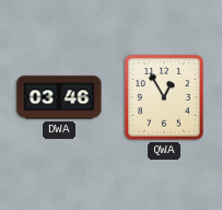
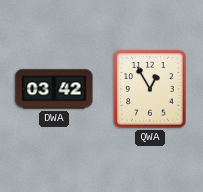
DWA: 03:46 -> 03:42 (54, 89)
